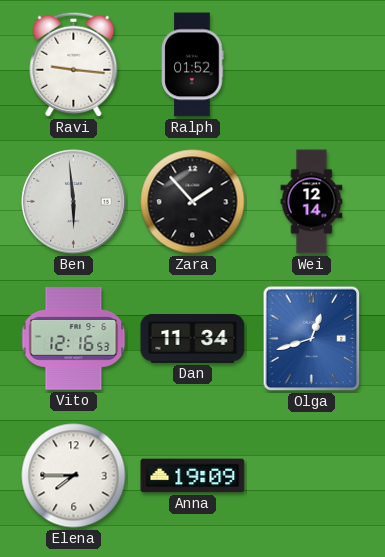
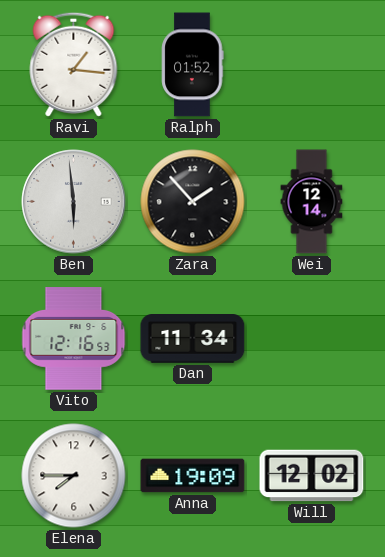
Ravi: 9:16 -> 1:16 (74, 64)
Olga: 12:42 -> none (312, 339)
Will: none -> 12:02 (312, 476)
